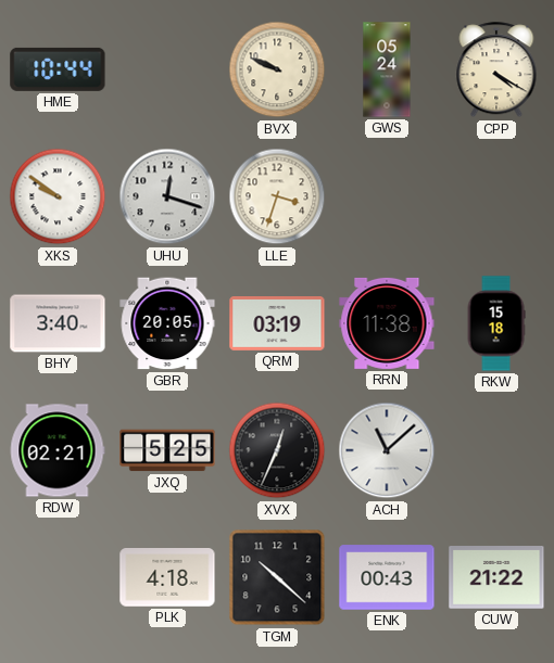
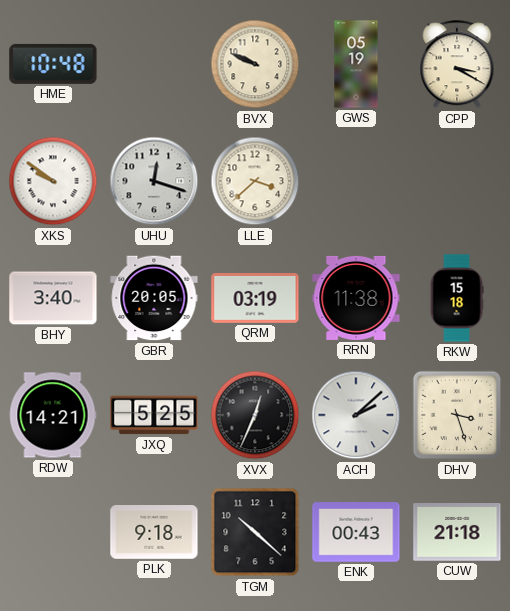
HME: 10:44 -> 10:48 (53, 64)
GWS: 05:24 -> 05:19 (356, 64)
CPP: 4:20 -> 3:20 (457, 65)
LLE: 3:33 -> 3:38 (255, 181)
RDW: 02:21 -> 14:21 (53, 415)
ACH: 11:08 -> 2:08 (356, 415)
DHV: none -> 3:27 (457, 415)
PLK: 4:18 -> 9:18 (154, 533)
CUW: 21:22 -> 21:18 (457, 533)
